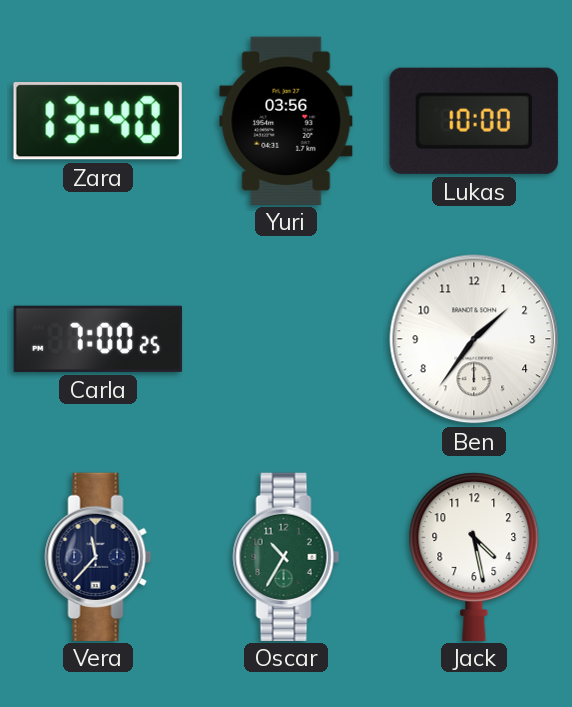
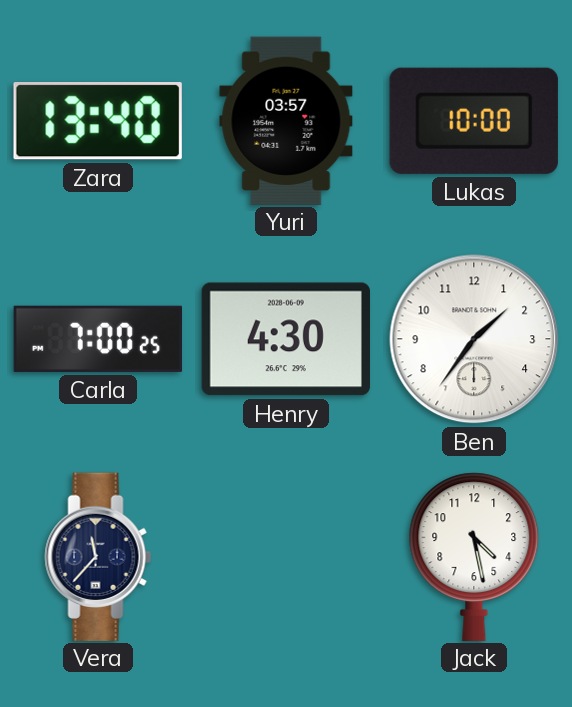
Yuri: 03:56 -> 03:57 (286, 120)
Henry: none -> 4:30 (285, 339)
Oscar: 10:35 -> none (286, 556)
